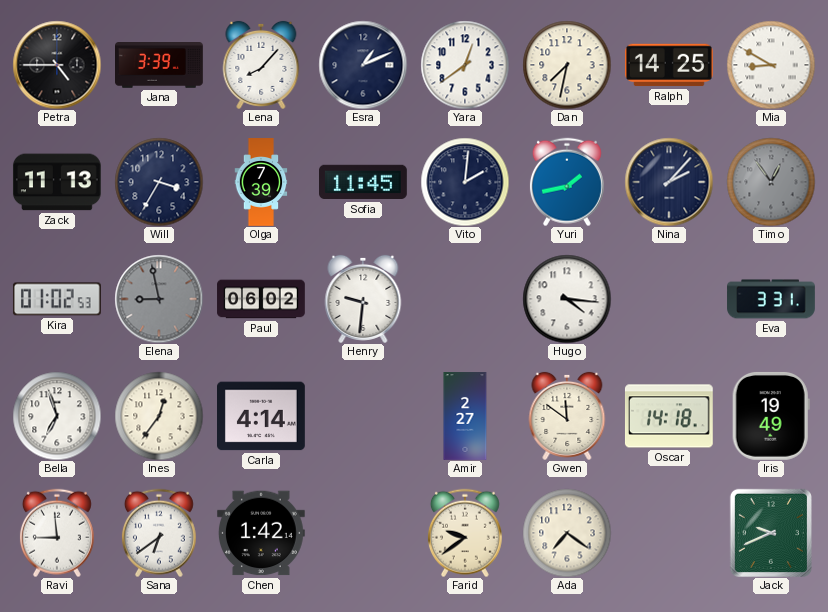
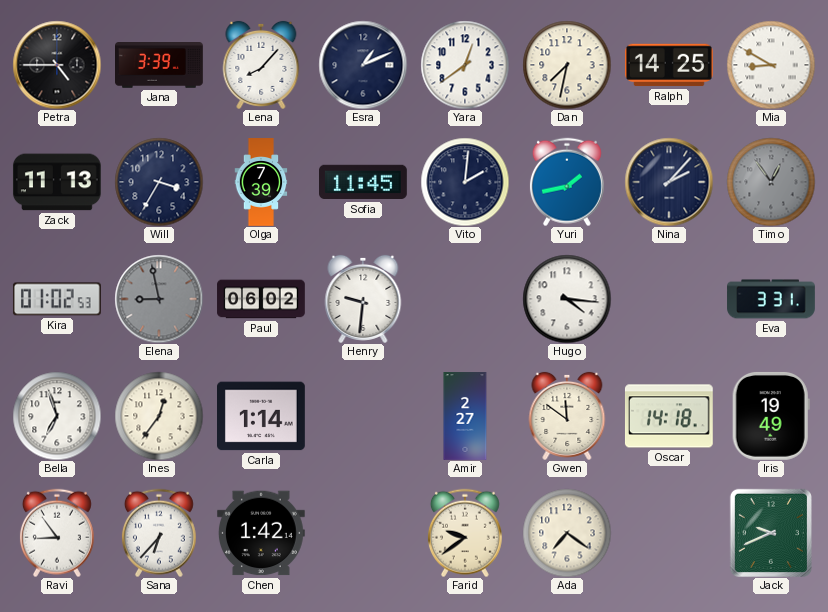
Carla: 4:14 -> 1:14 (262, 416)
Ravi: 8:59 -> 8:54 (57, 533)
Sana: 6:39 -> 6:37 (159, 533)
